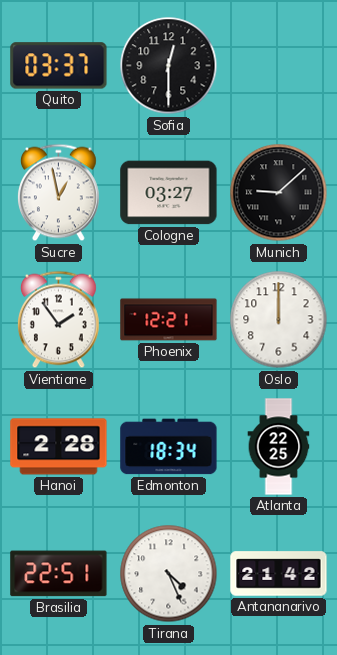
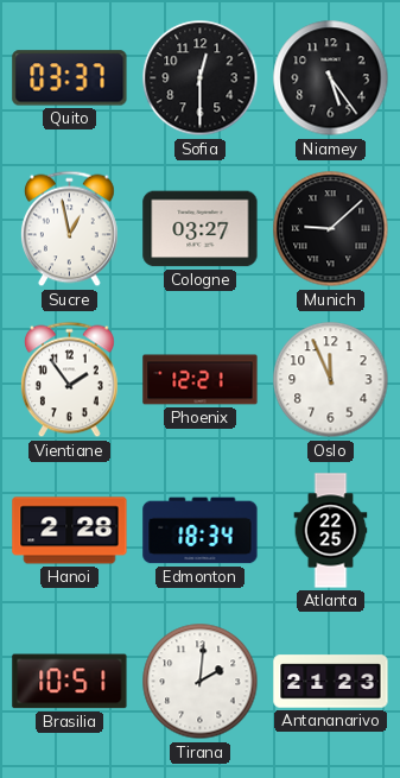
Niamey: none -> 5:24 (331, 78)
Oslo: 12:00 -> 11:56 (331, 380)
Brasilia: 22:51 -> 10:51 (70, 682)
Tirana: 4:26 -> 2:01 (201, 682)
Antananarivo: 21:42 -> 21:23 (331, 682)
